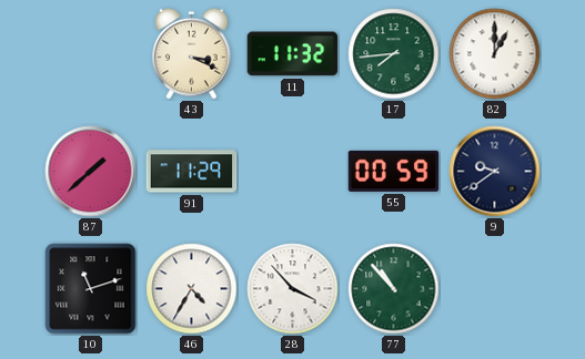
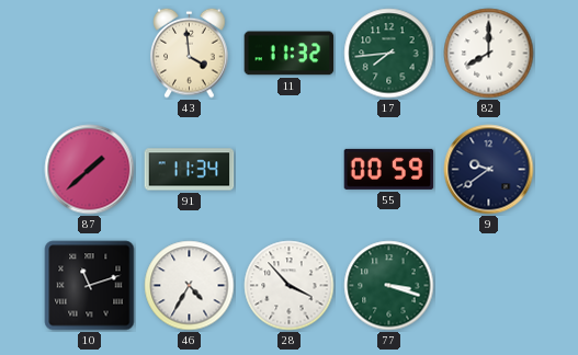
43: 3:19 -> 3:59 (190, 53)
82: 1:00 -> 8:00 (489, 54)
91: 11:29 -> 11:34 (190, 170)
77: 10:53 -> 3:18 (389, 286)
